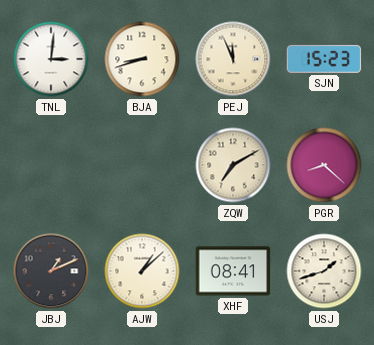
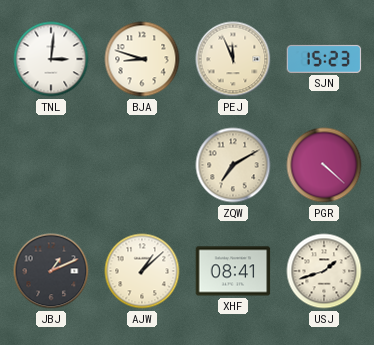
BJA: 8:42 -> 8:48 (142, 59)
PGR: 8:22 -> 4:22 (324, 165)
